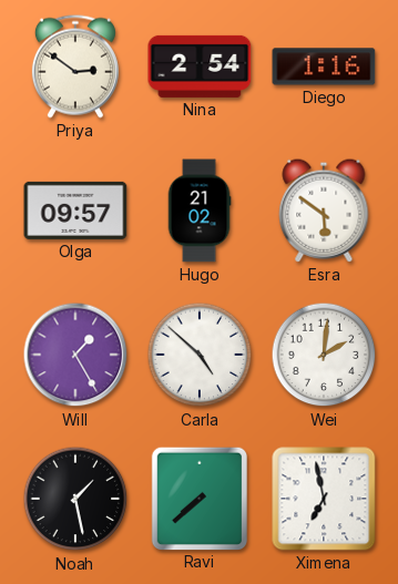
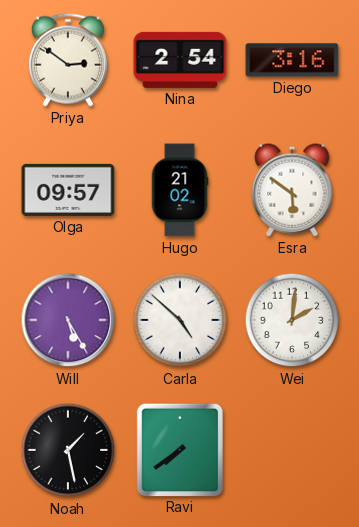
Diego: 1:16 -> 3:16 (292, 60)
Will: 1:25 -> 5:25 (68, 320)
Ravi: 7:38 -> 7:39 (179, 449)
Ximena: 6:58 -> none (324, 499)
